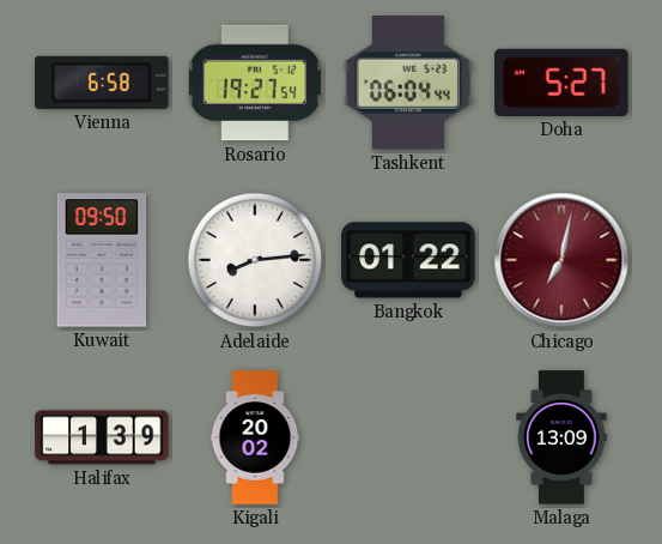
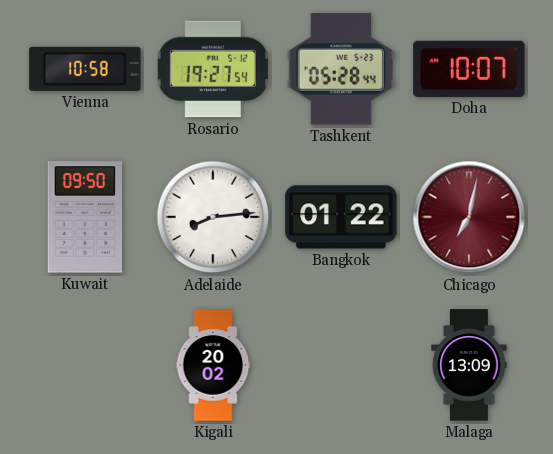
Vienna: 6:58 -> 10:58 (85, 69)
Tashkent: 06:04 -> 05:28 (340, 69)
Doha: 5:27 -> 10:07 (469, 69)
Halifax: 1:39 -> none (102, 437)
